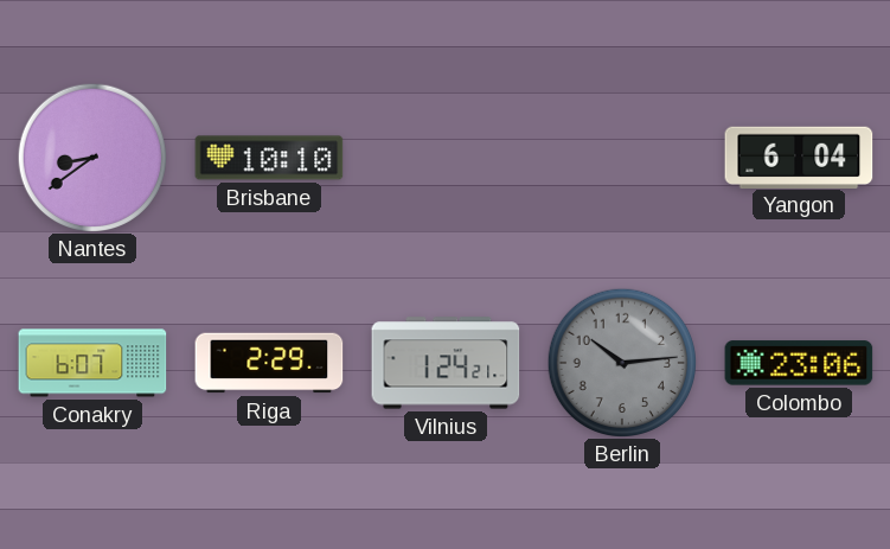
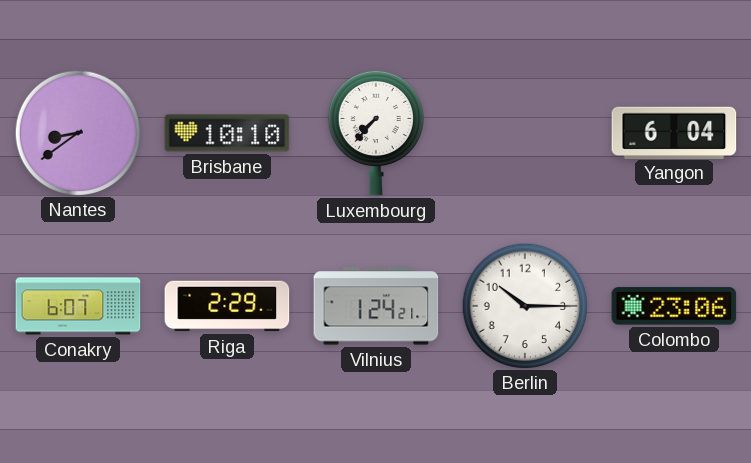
Luxembourg: none -> 7:37 (376, 133)
Berlin: 10:14 -> 10:15 (524, 305)
Berlin dial: grey -> white (524, 305)
